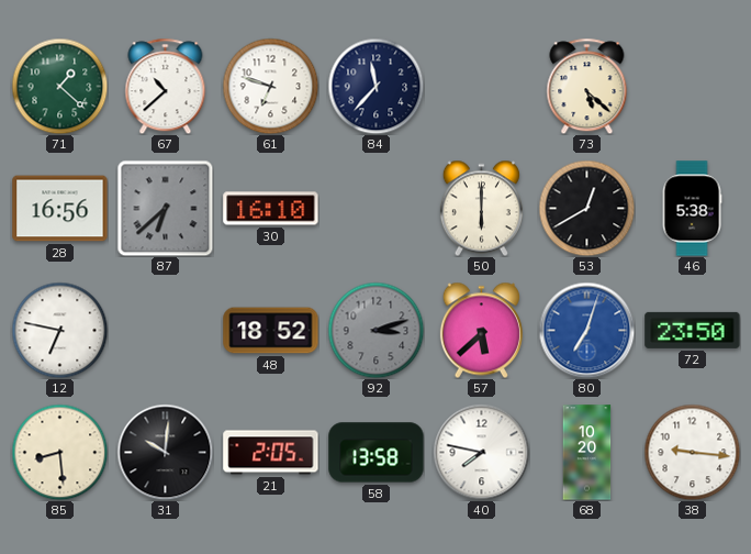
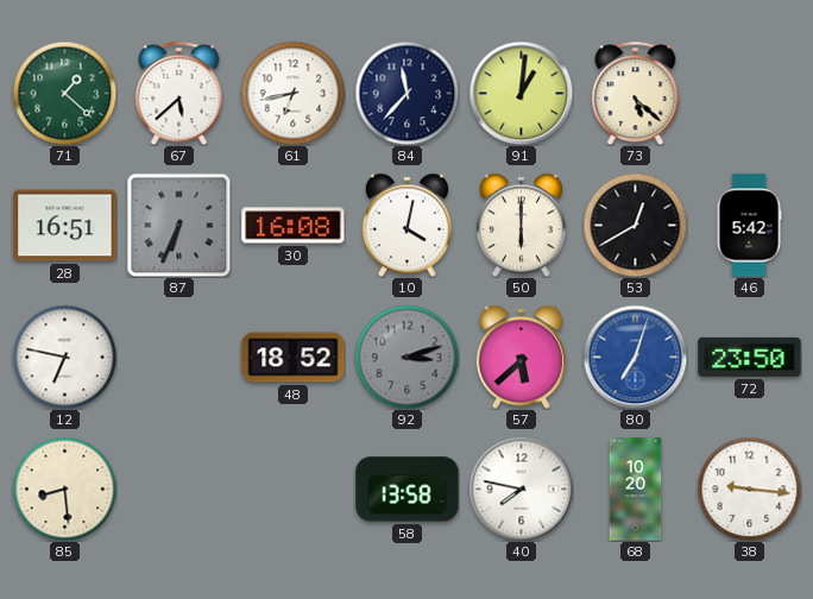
67: 10:38 -> 5:38 (179, 93)
61: 6:48 -> 6:43 (292, 93)
91: none -> 1:01 (521, 93)
28: 16:56 -> 16:51 (65, 226)
87: 6:38 -> 6:34 (178, 225)
30: 16:10 -> 16:08 (294, 226)
10: none -> 4:02 (406, 225)
46: 5:38 -> 5:42 (749, 226)
31: 10:01 -> none (165, 452)
21: 2:05 -> none (271, 453)
